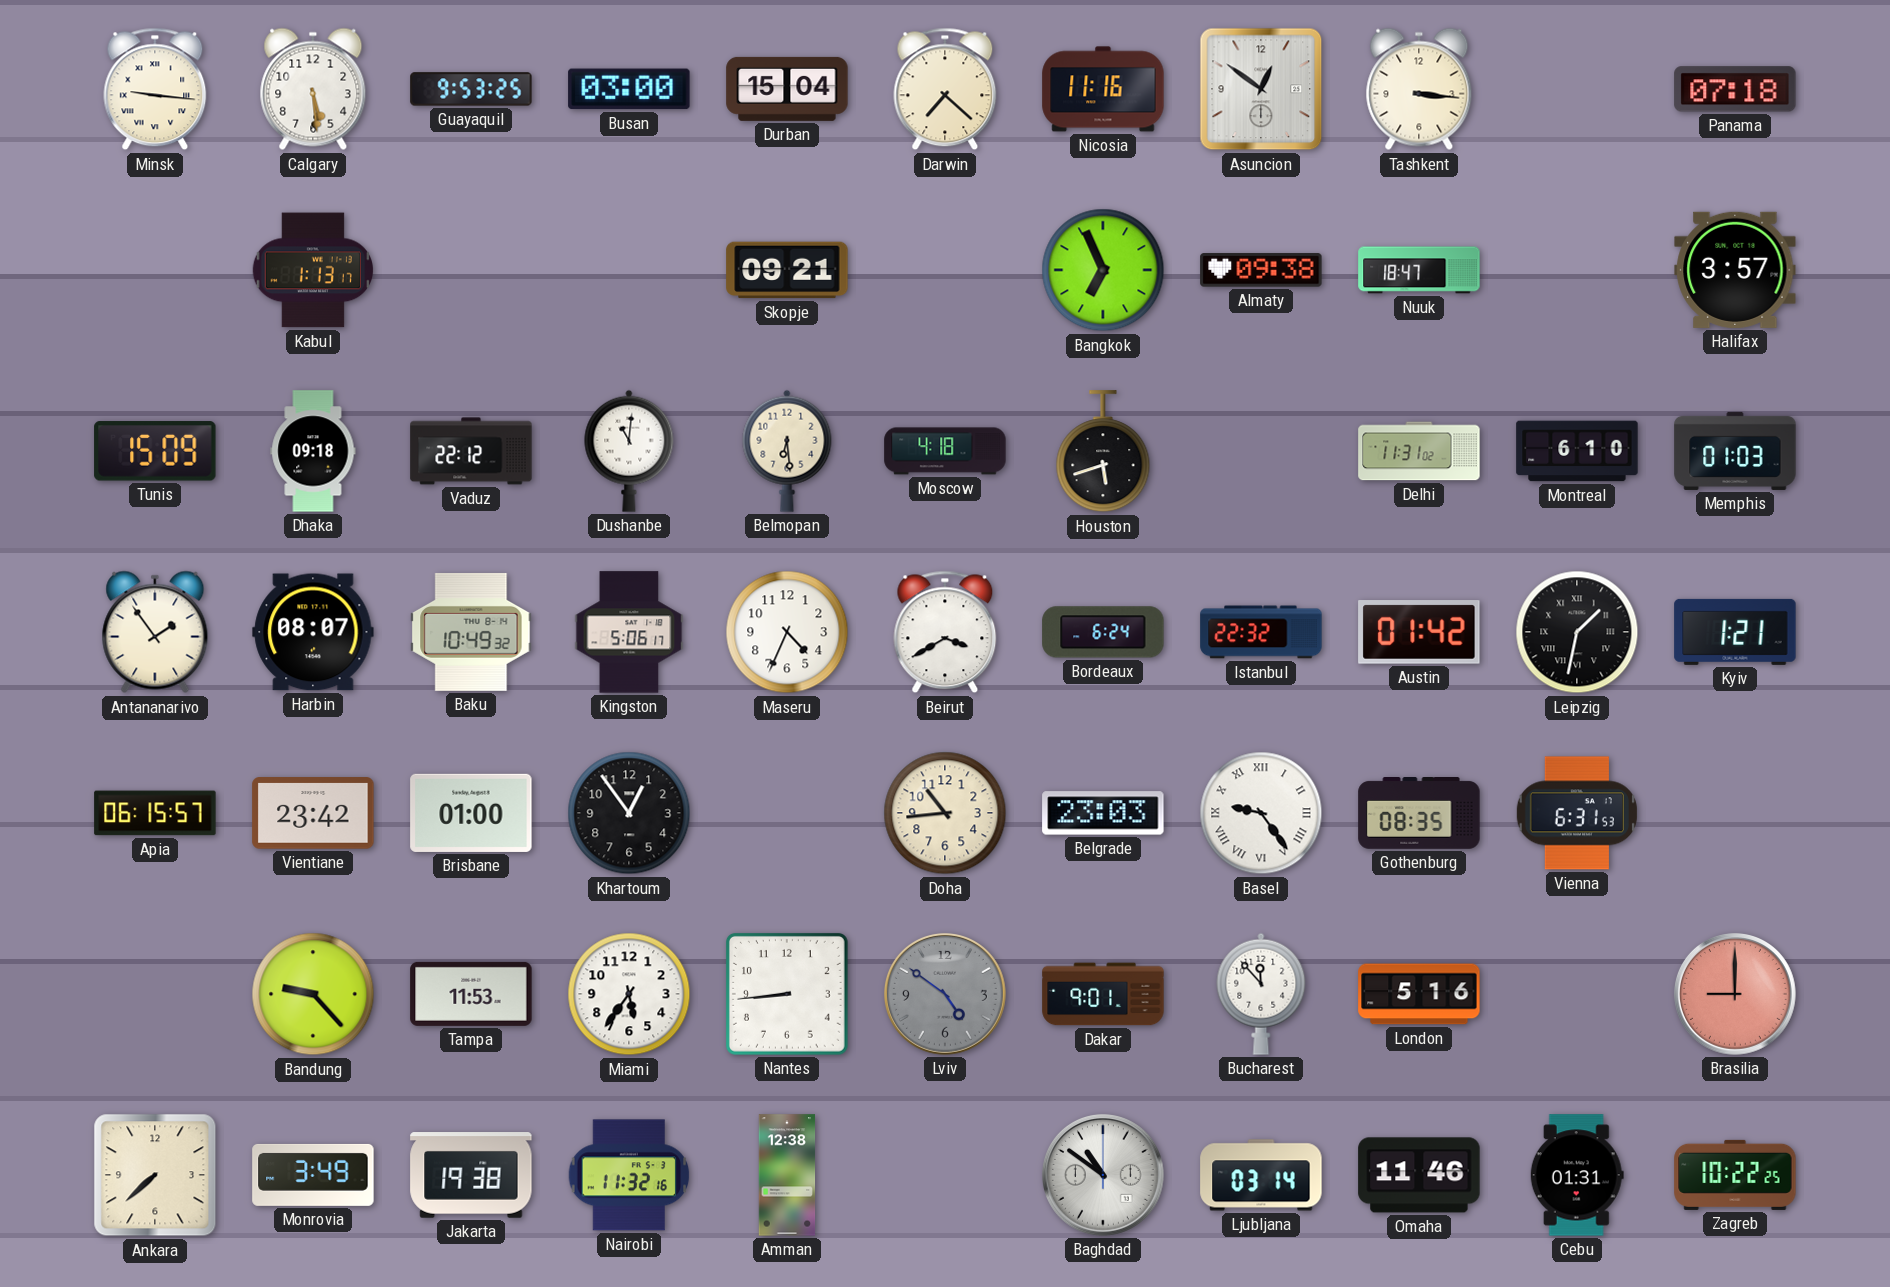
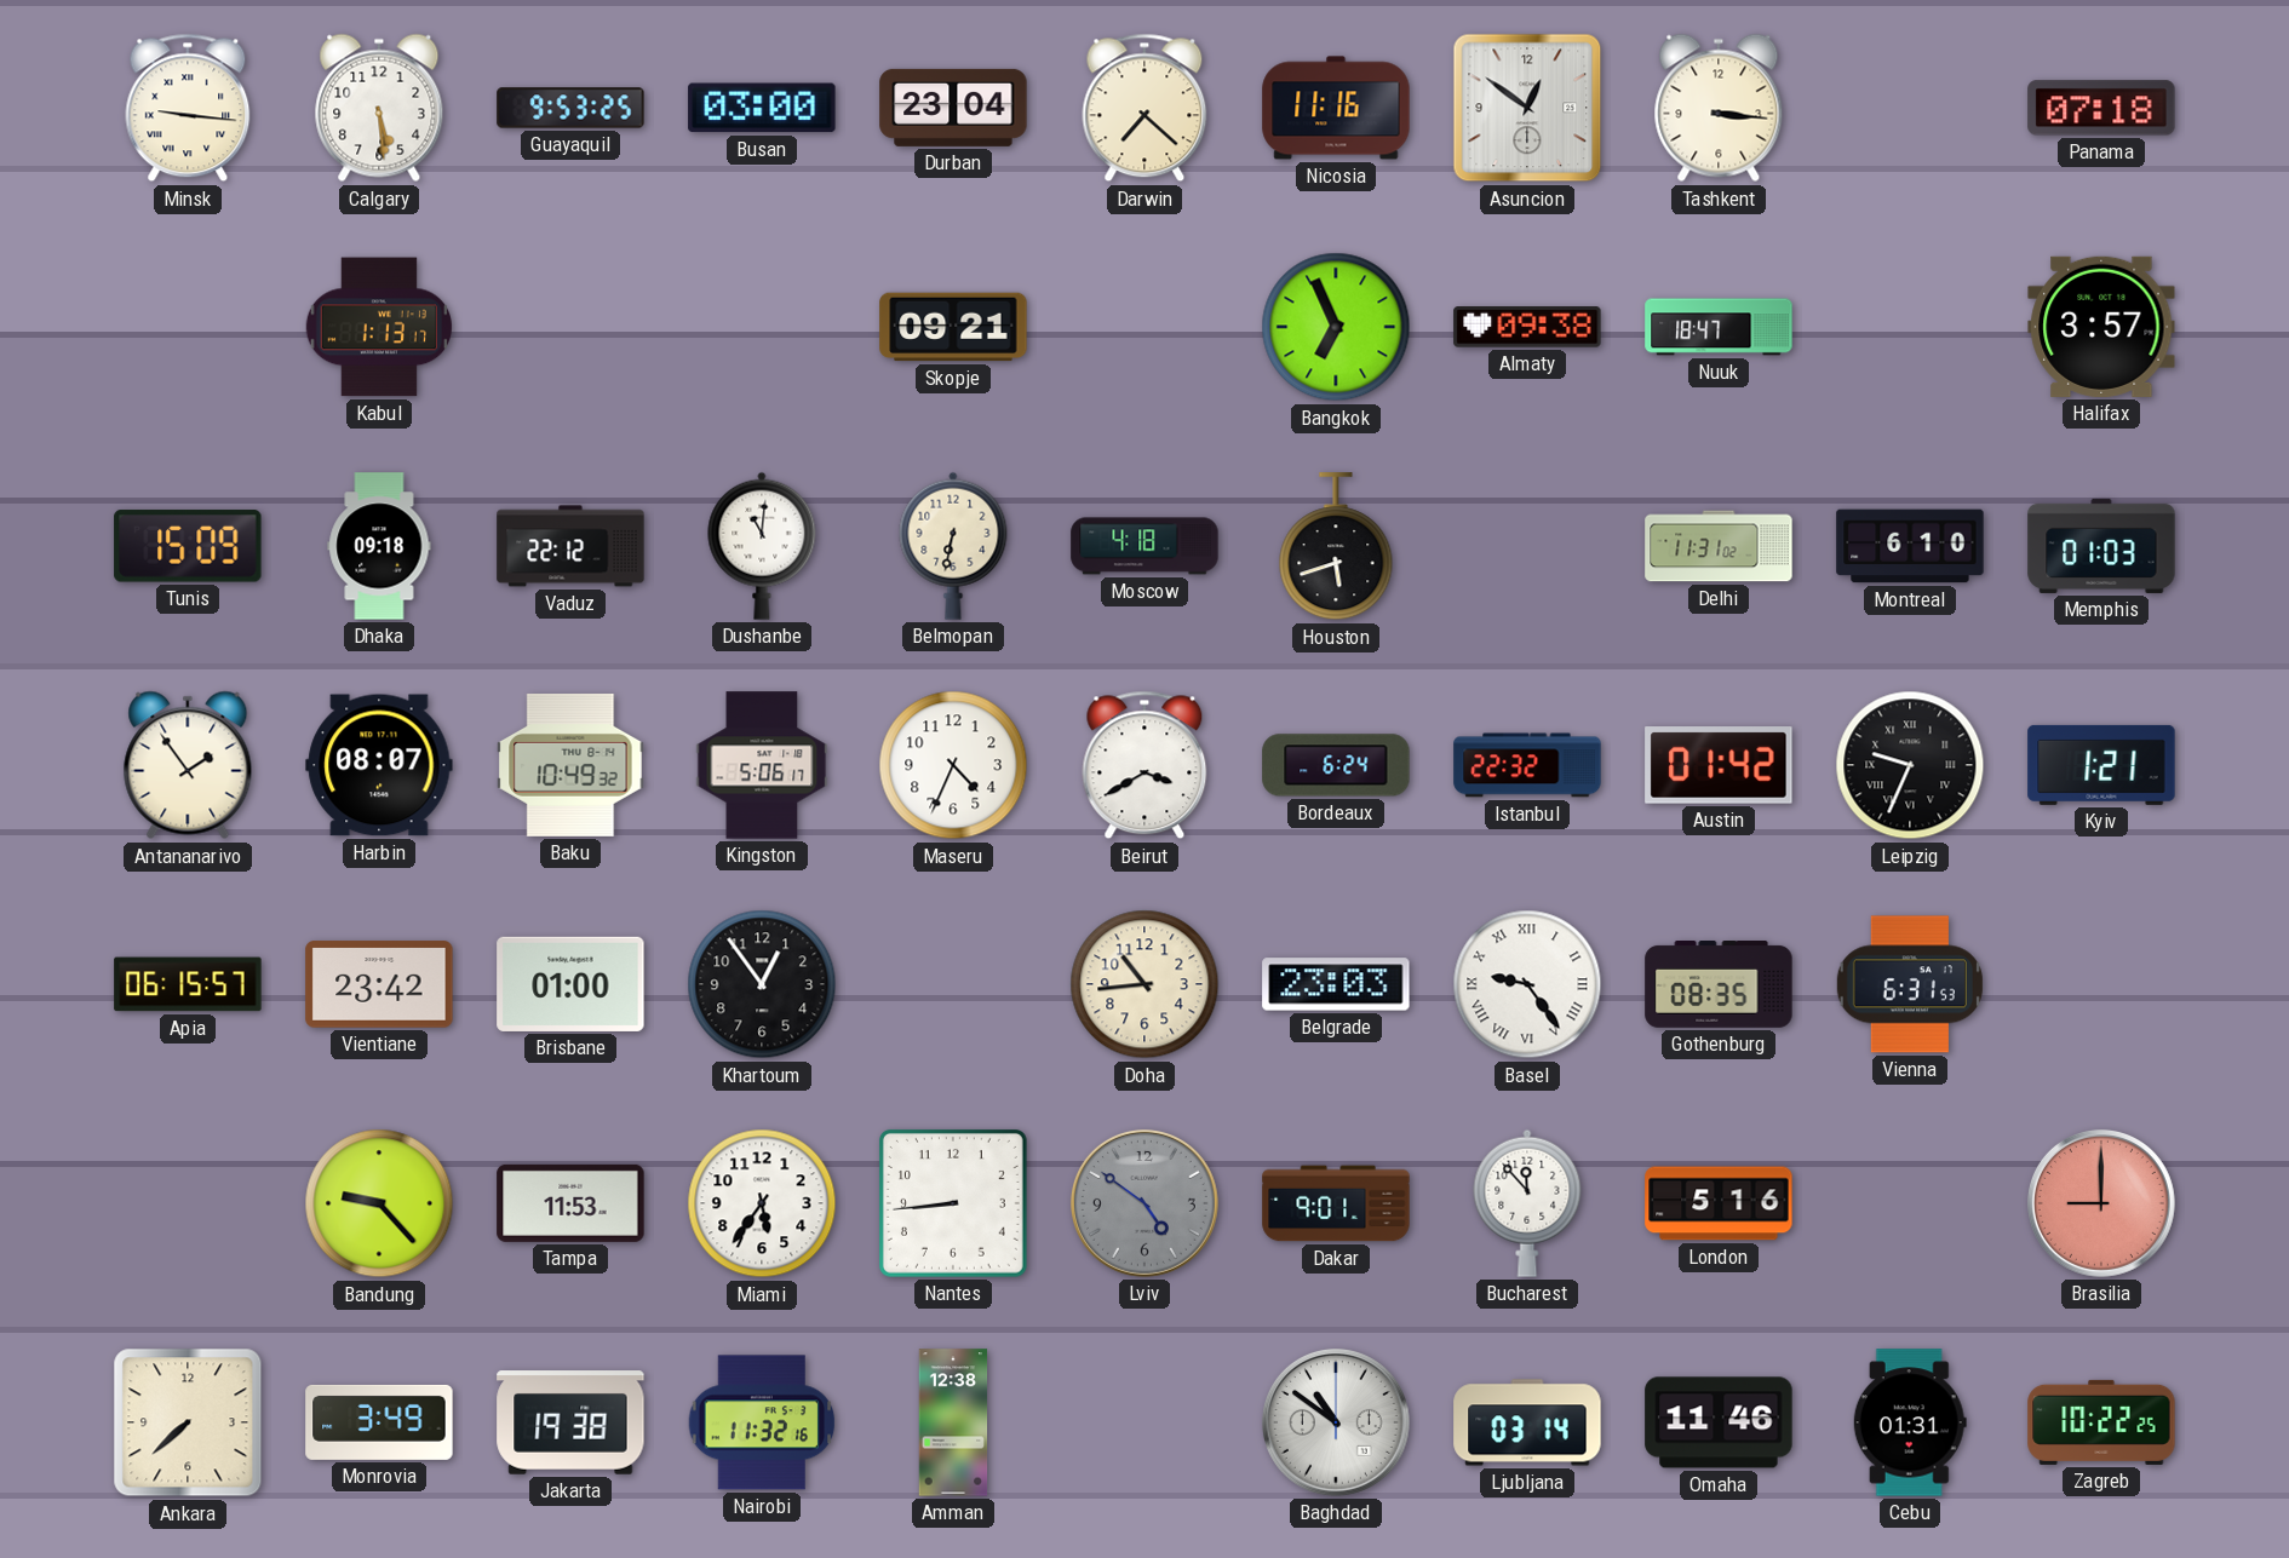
Durban: 15:04 -> 23:04 (953, 108)
Belmopan: 6:29 -> 6:32 (953, 546)
Leipzig: 1:32 -> 9:34 (1910, 765)
